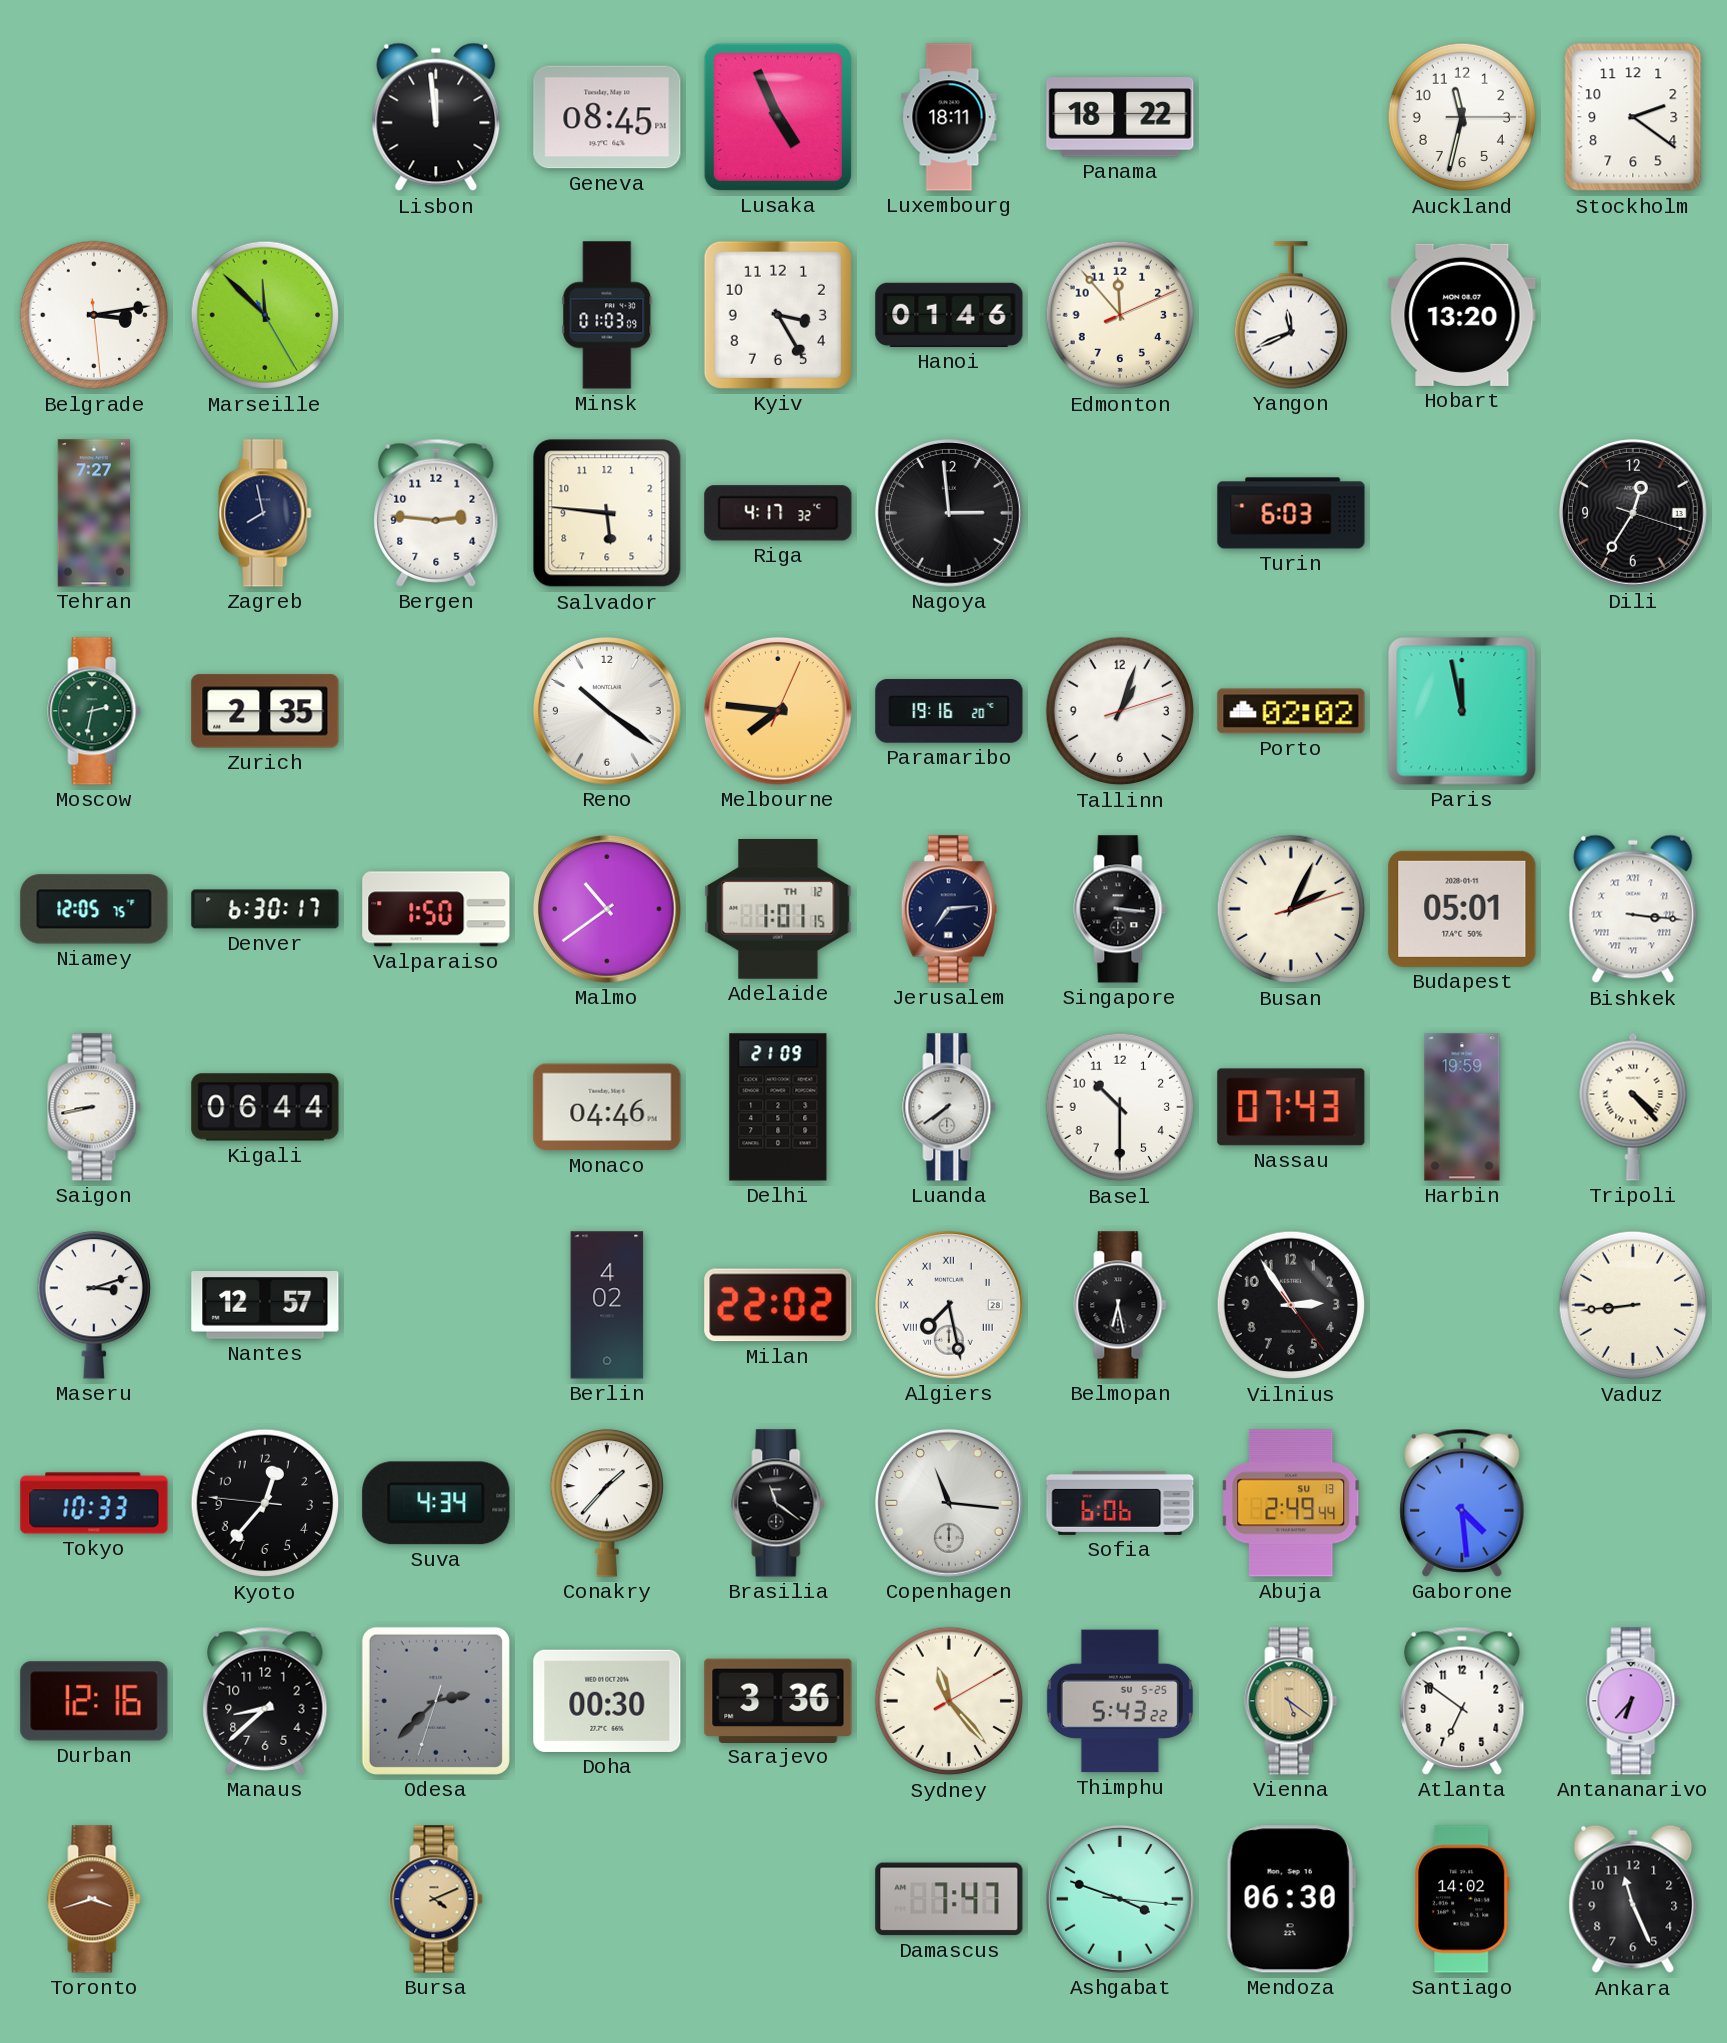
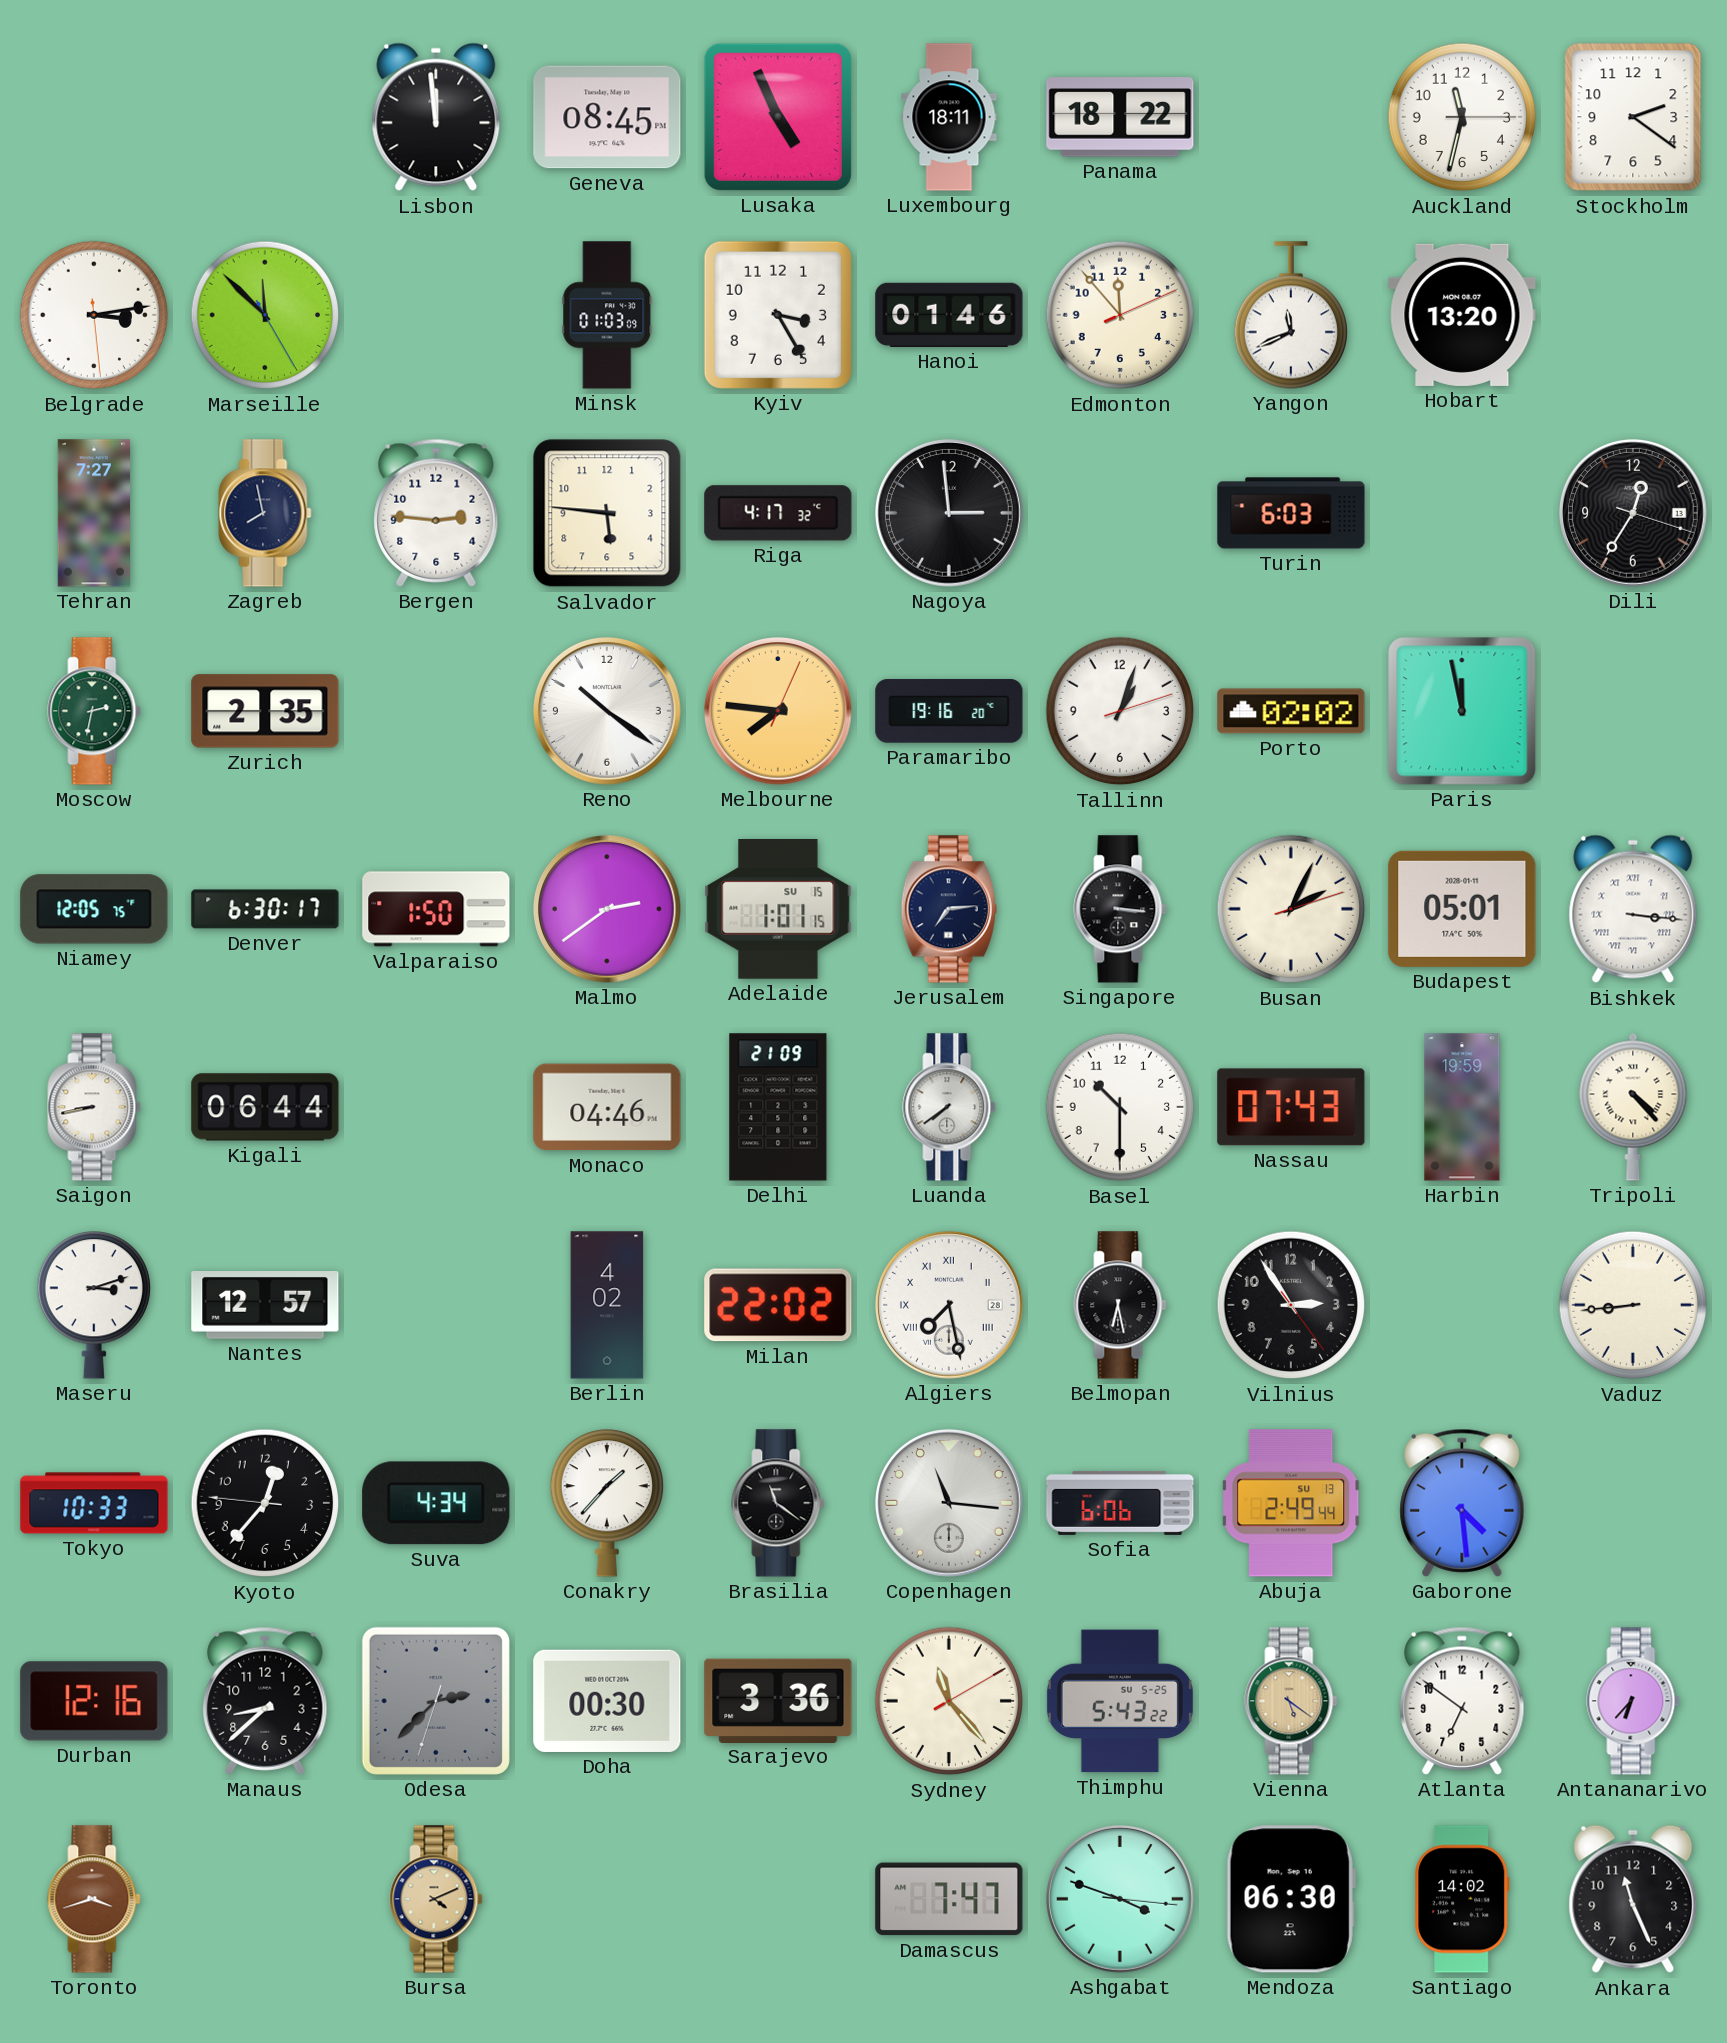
Malmo: 10:39 -> 2:39 (608, 910)
Adelaide date: TH 12 -> SU 15 (778, 910)
